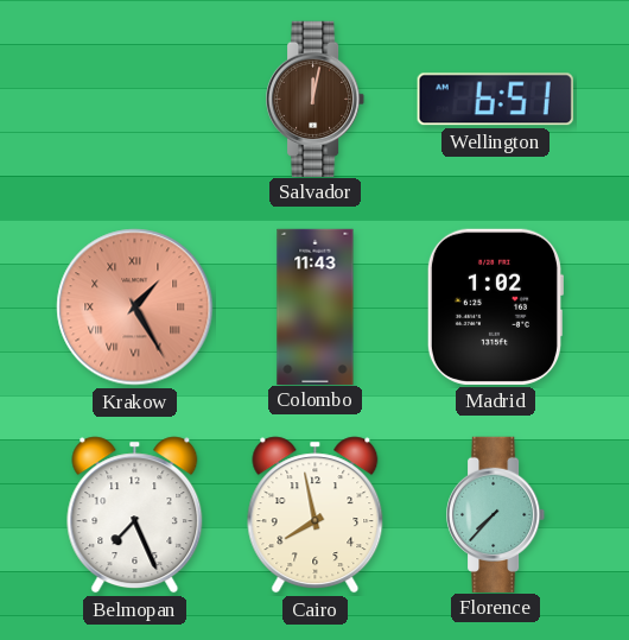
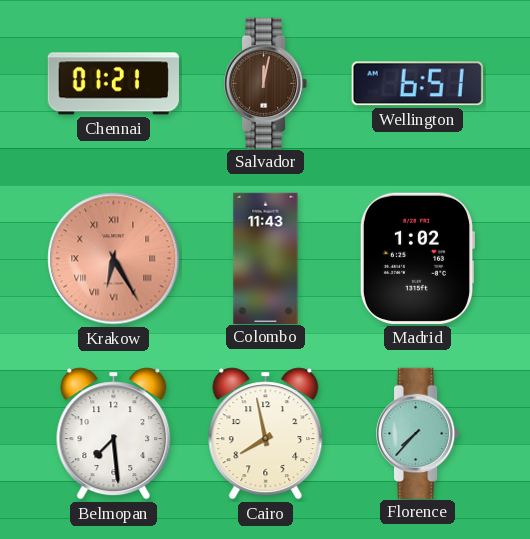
Chennai: none -> 01:21 (113, 84)
Krakow: 1:25 -> 6:25 (114, 259)
Belmopan: 7:26 -> 7:29 (114, 434)
